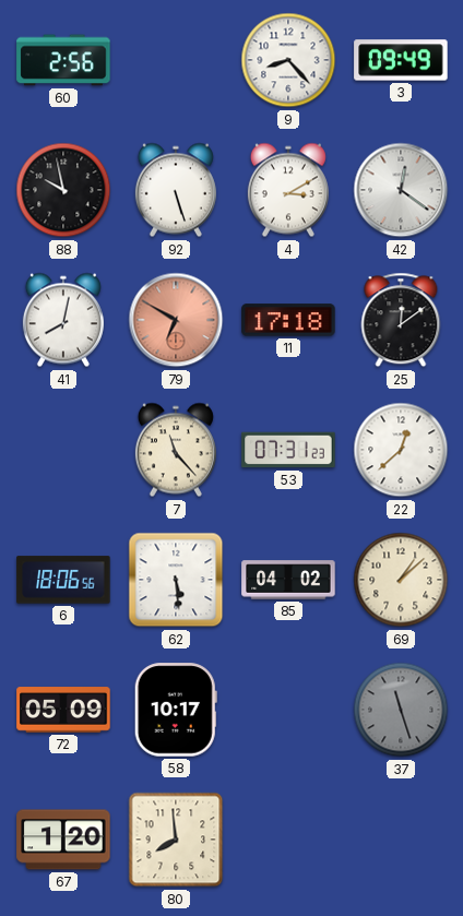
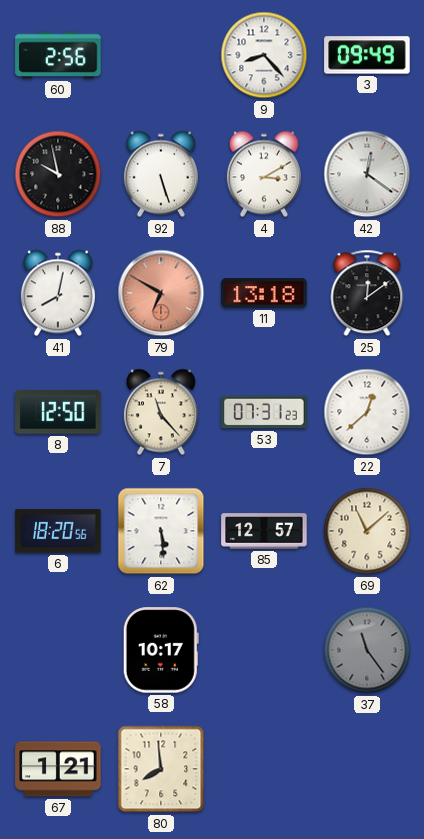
11: 17:18 -> 13:18 (264, 293)
8: none -> 12:50 (58, 412)
6: 18:06 -> 18:20 (58, 531)
85: 04:02 -> 12:57 (264, 531)
69: 1:08 -> 11:08 (367, 531)
72: 05:09 -> none (63, 710)
37: 11:27 -> 11:24 (367, 650)
67: 1:20 -> 1:21 (58, 769)
